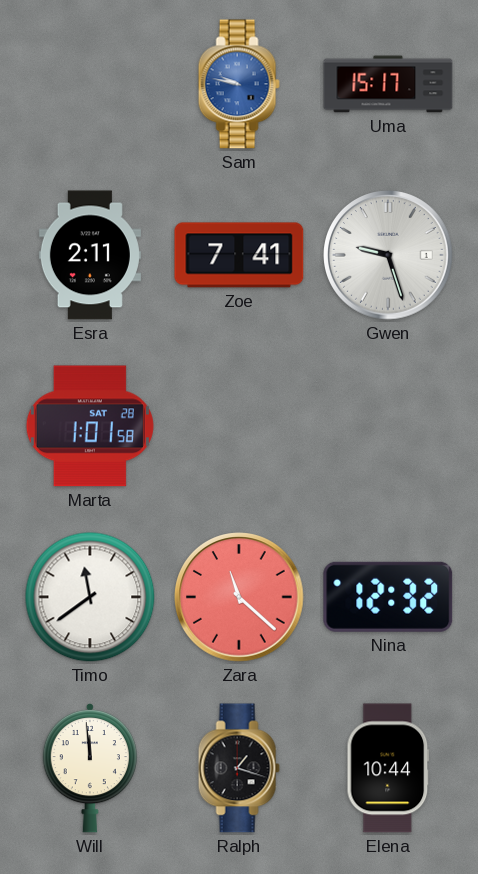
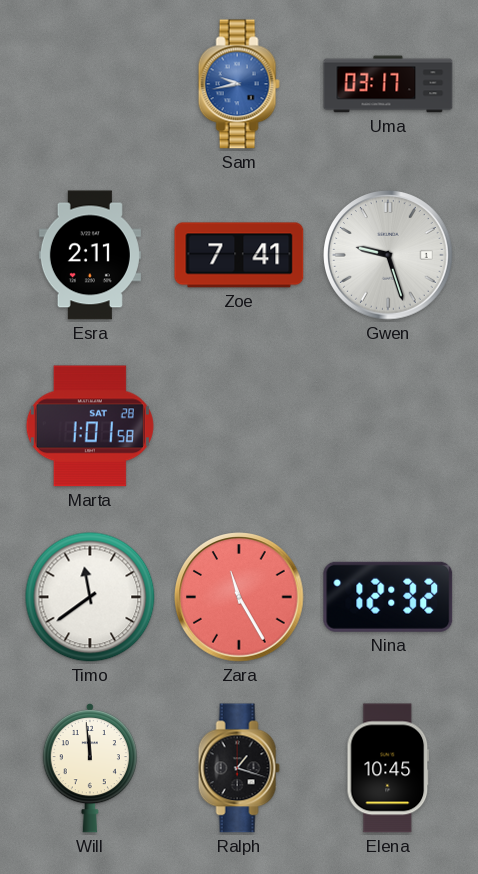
Sam: 9:47 -> 9:43 (239, 84)
Uma: 15:17 -> 03:17 (388, 84)
Zara: 11:22 -> 11:25 (239, 597)
Elena: 10:44 -> 10:45 (388, 768)
